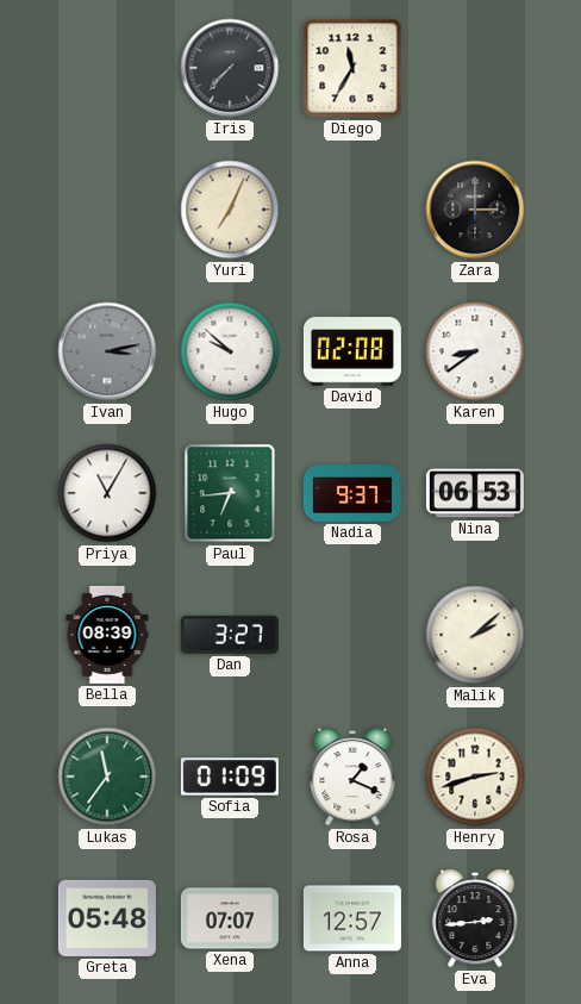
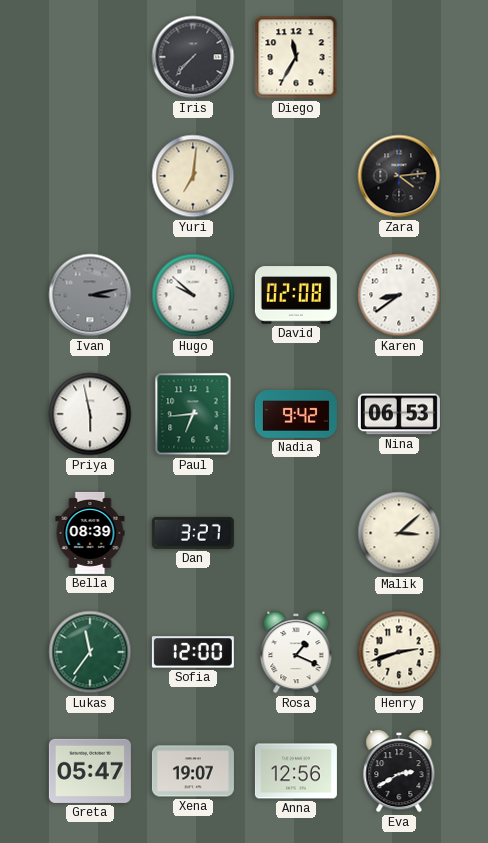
Yuri: 7:04 -> 7:01 (193, 176)
Zara: 3:00 -> 4:14 (399, 176)
Priya: 11:05 -> 5:58 (90, 414)
Nadia: 9:37 -> 9:42 (296, 414)
Malik: 2:08 -> 3:08 (399, 533)
Sofia: 01:09 -> 12:00 (193, 652)
Greta: 05:48 -> 05:47 (90, 771)
Xena: 07:07 -> 19:07 (193, 771)
Anna: 12:57 -> 12:56 (296, 771)
Eva: 2:44 -> 2:40 (399, 771)
